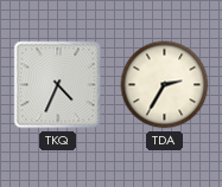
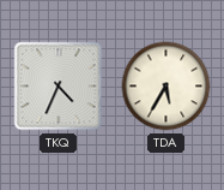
TDA: 2:35 -> 5:35 (167, 87)
